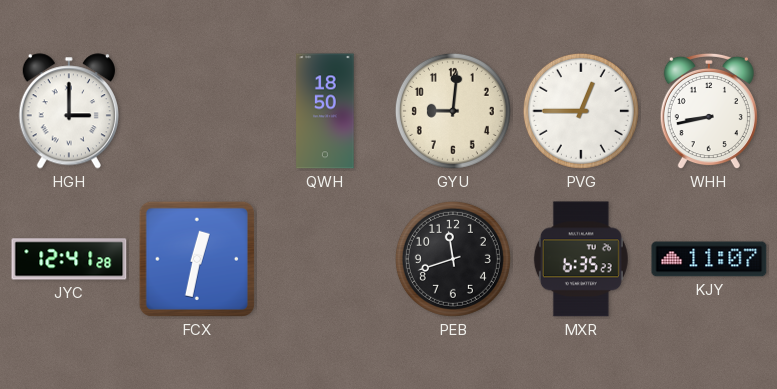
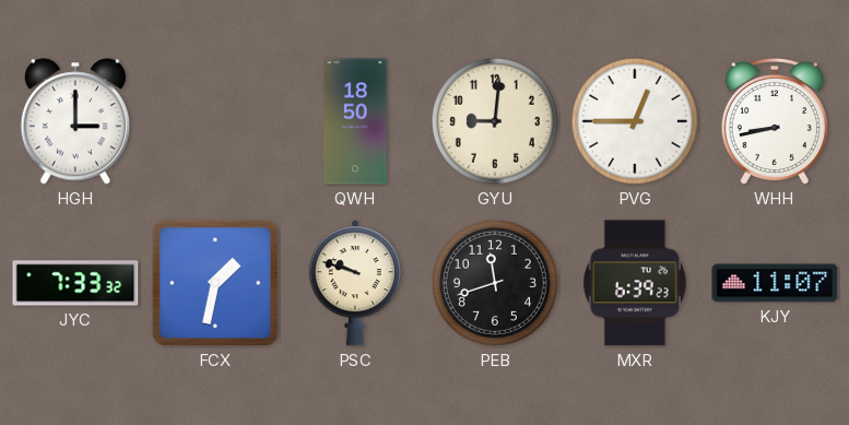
JYC: 12:41 -> 7:33 (75, 283)
FCX: 12:32 -> 1:32 (215, 283)
PSC: none -> 9:48 (355, 283)
MXR: 6:35 -> 6:39 (635, 283)
